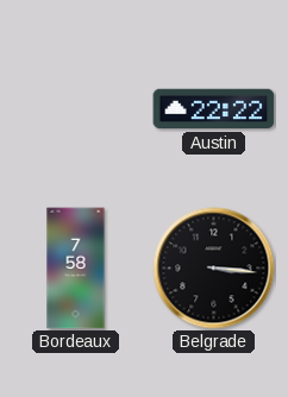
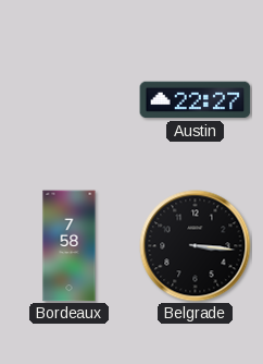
Austin: 22:22 -> 22:27 (196, 100)
